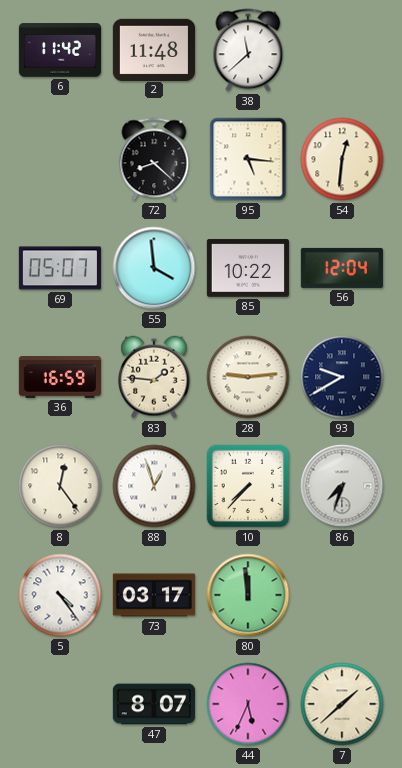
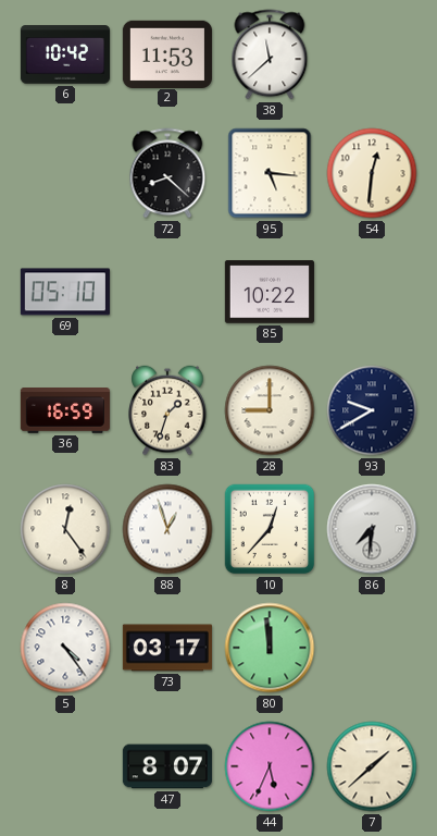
6: 11:42 -> 10:42 (64, 54)
2: 11:48 -> 11:53 (167, 53)
69: 05:07 -> 05:10 (65, 292)
55: 3:59 -> none (154, 268)
56: 12:04 -> none (342, 268)
83: 1:46 -> 1:33 (167, 410)
28: 9:14 -> 9:00 (270, 410)
10: 7:37 -> 12:37 (270, 529)
86: 7:33 -> 7:31 (372, 529)
